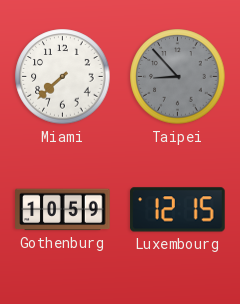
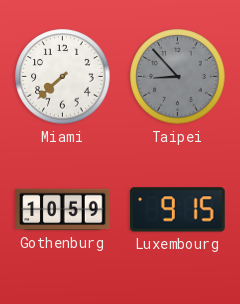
Luxembourg: 12:15 -> 9:15 (178, 210)
